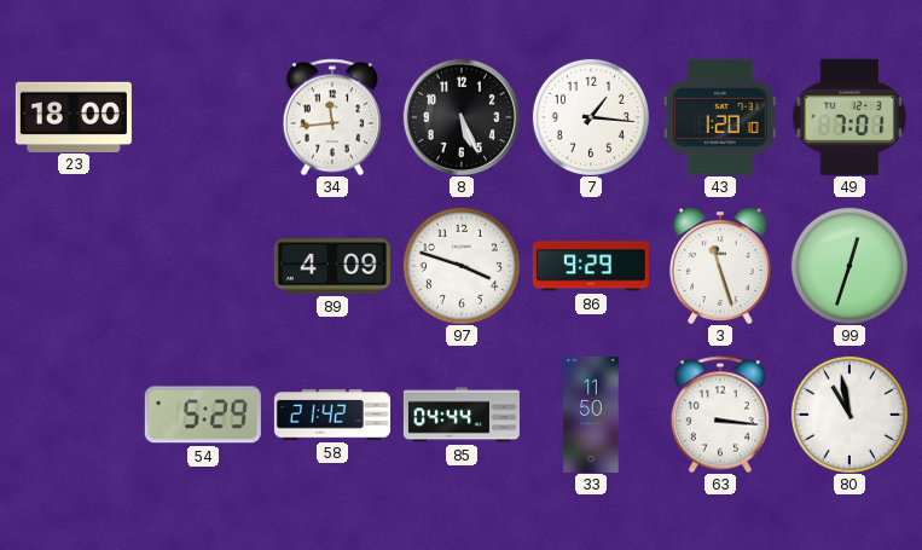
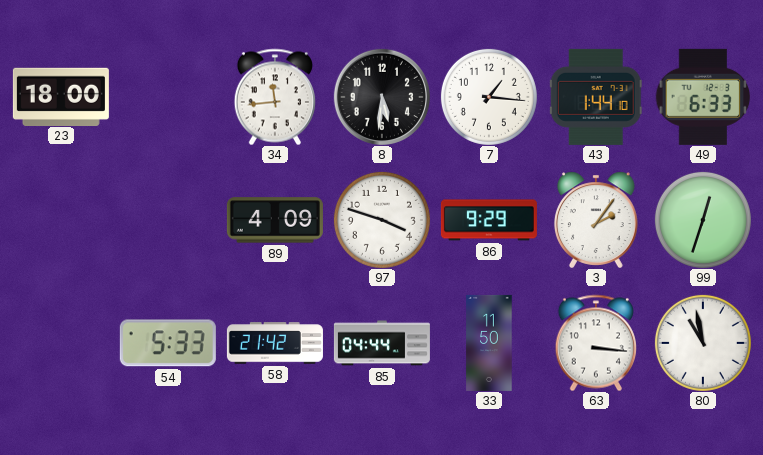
8: 5:26 -> 5:31 (382, 97)
43: 1:20 -> 1:44 (596, 97)
49: 7:01 -> 6:33 (703, 97)
3: 11:27 -> 2:06 (596, 220)
54: 5:29 -> 5:33 (168, 343)
